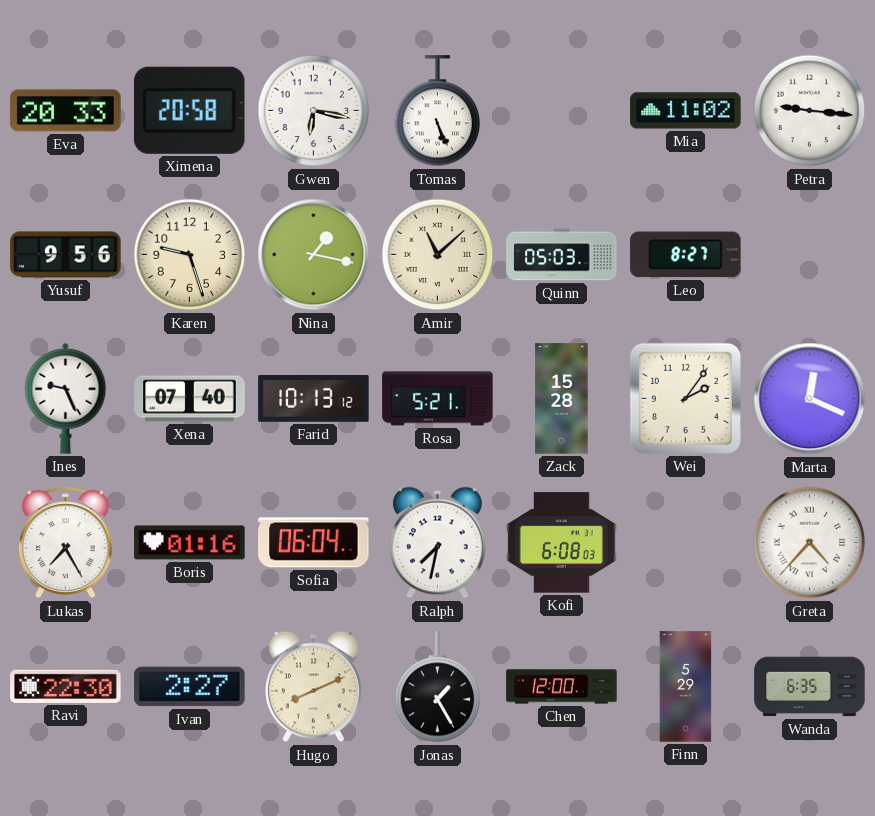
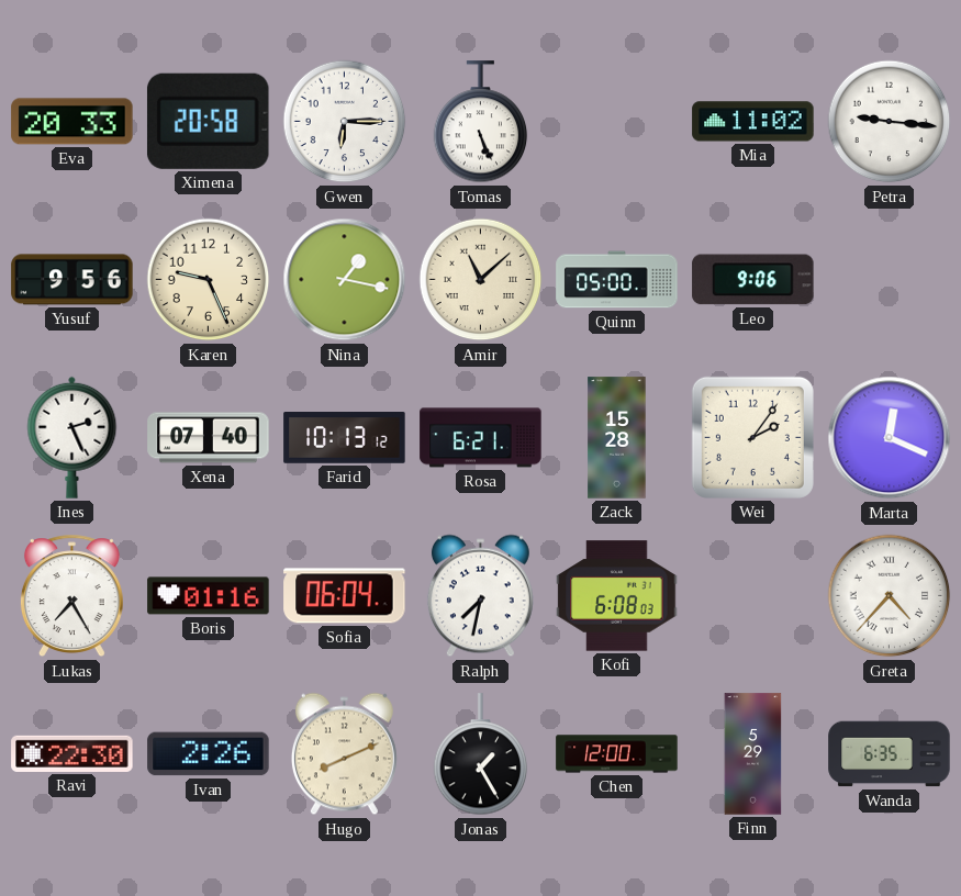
Gwen: 6:17 -> 6:15 (345, 122)
Karen: 9:27 -> 9:26 (209, 280)
Quinn: 05:03 -> 05:00 (617, 280)
Leo: 8:27 -> 9:06 (753, 280)
Ines: 9:26 -> 2:26 (72, 437)
Rosa: 5:21 -> 6:21 (481, 438)
Ivan: 2:27 -> 2:26 (209, 754)
